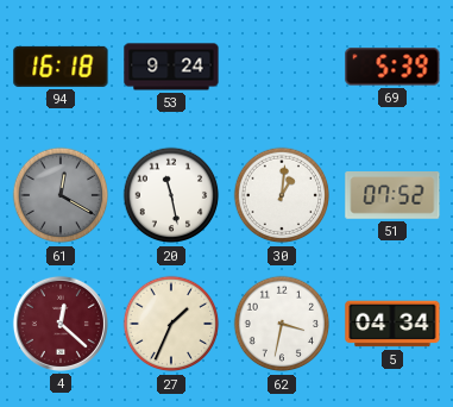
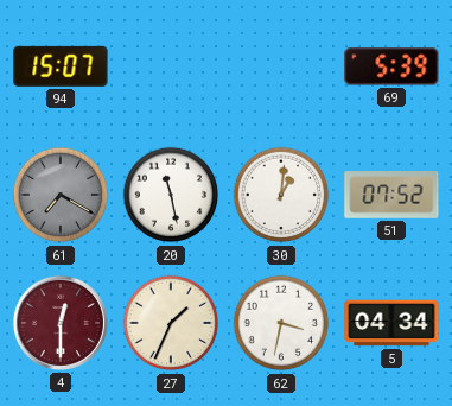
94: 16:18 -> 15:07 (61, 66)
53: 9:24 -> none (171, 67)
61: 12:20 -> 7:20 (61, 195)
4: 12:22 -> 12:30 (61, 323)
